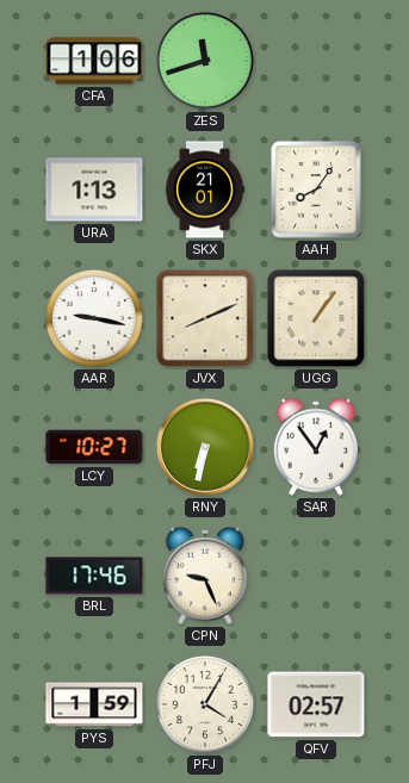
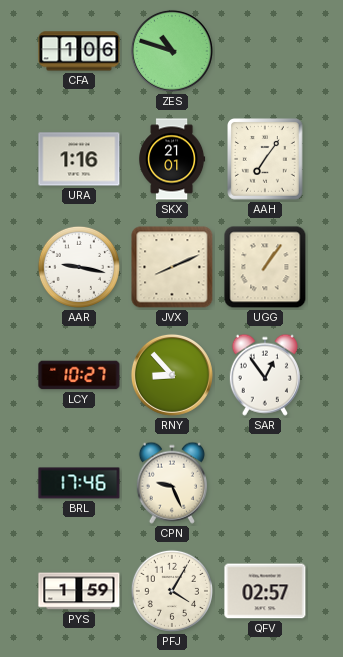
ZES: 11:42 -> 10:48 (172, 51)
URA: 1:13 -> 1:16 (79, 159)
AAH: 8:06 -> 7:06 (266, 160)
RNY: 6:32 -> 8:53 (172, 375)
